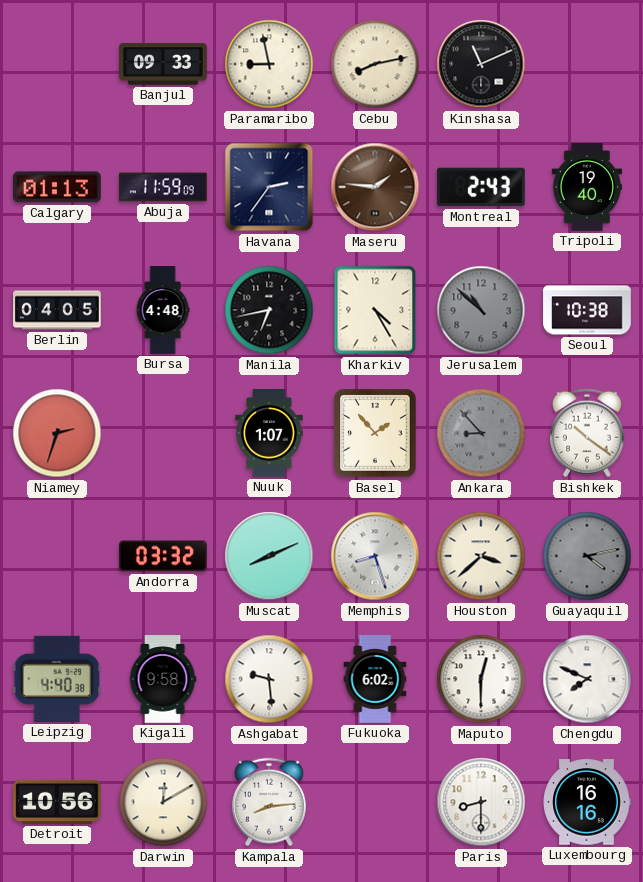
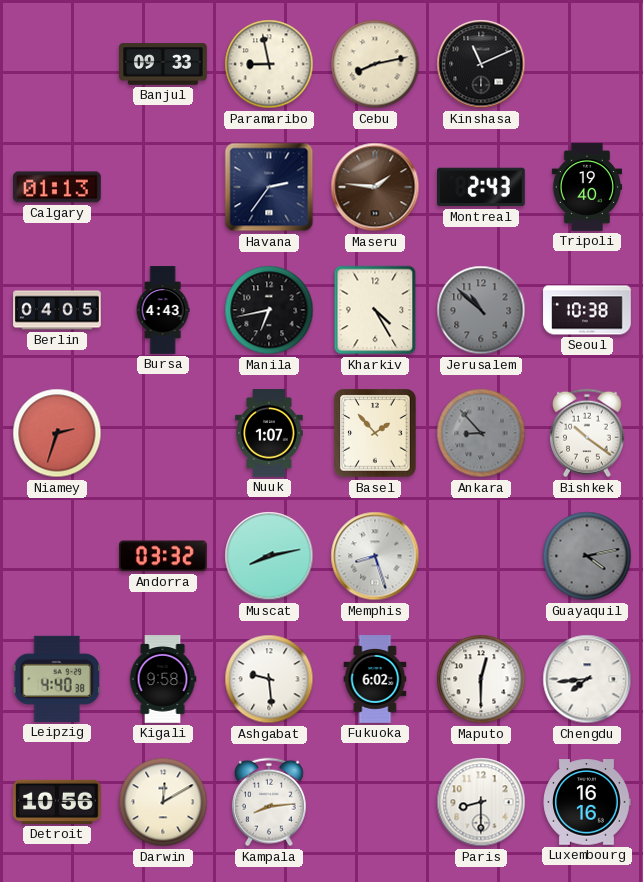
Abuja: 11:59 -> none (164, 187)
Bursa: 4:48 -> 4:43 (163, 310)
Muscat: 8:11 -> 8:13 (269, 556)
Houston: 3:38 -> none (481, 556)
Chengdu: 7:49 -> 7:44 (587, 679)
